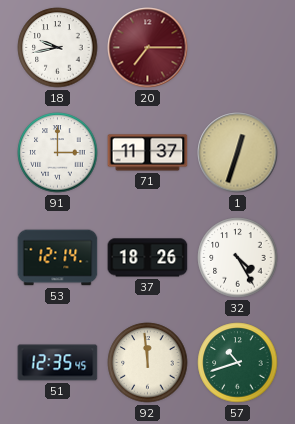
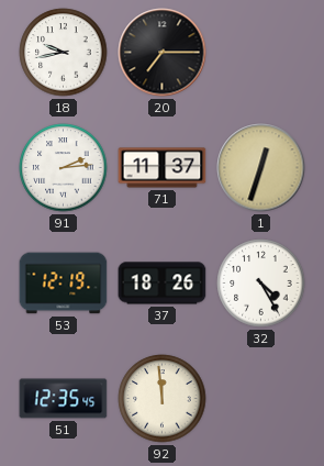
20 dial: burgundy -> black (163, 53)
91: 3:00 -> 2:14 (64, 168)
53: 12:14 -> 12:19 (64, 284)
57: 10:42 -> none (238, 363)
